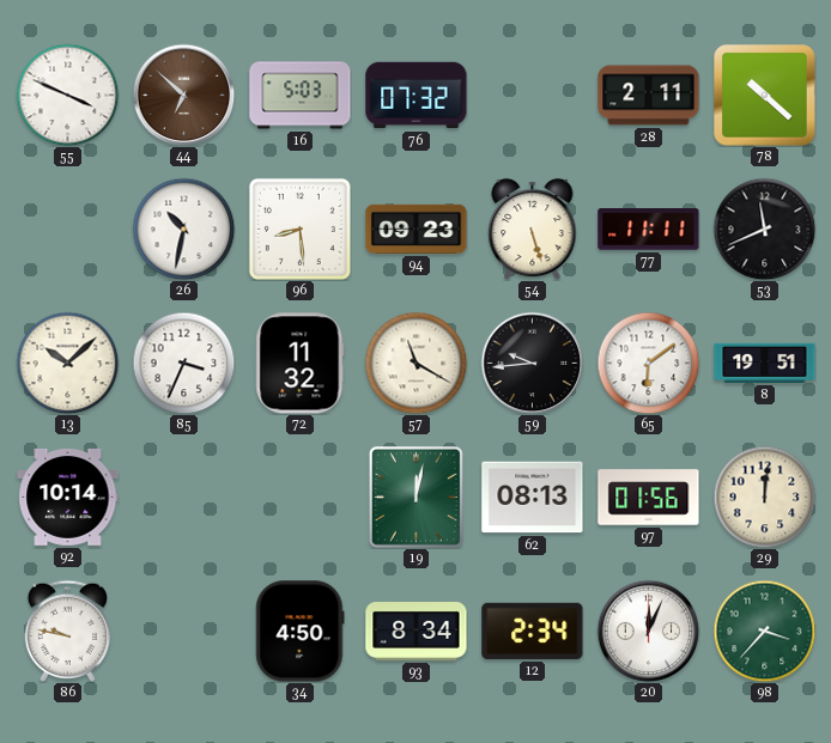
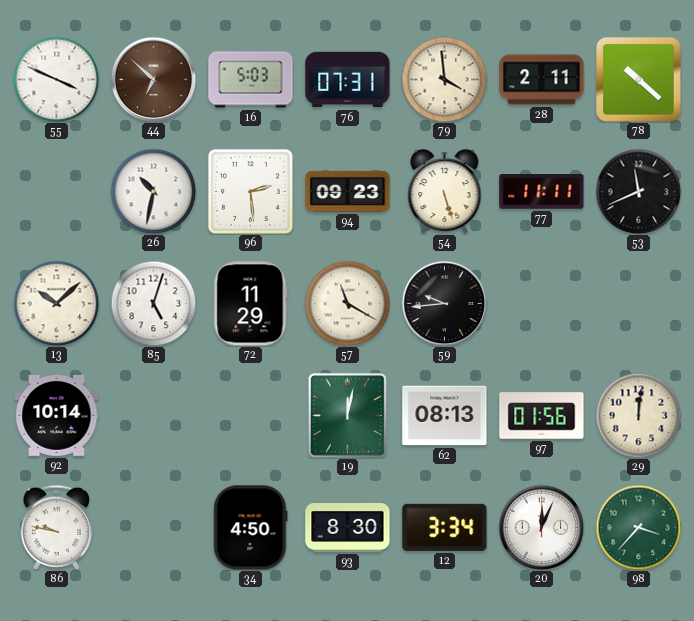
76: 07:32 -> 07:31 (348, 80)
79: none -> 3:59 (444, 79)
96: 8:29 -> 2:29 (250, 191)
85: 3:34 -> 5:03 (153, 303)
72: 11:32 -> 11:29 (251, 304)
65: 6:09 -> none (648, 363)
8: 19:51 -> none (765, 363)
93: 8:34 -> 8:30 (348, 528)
12: 2:34 -> 3:34 (445, 527)
